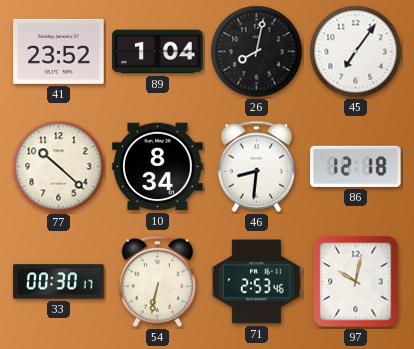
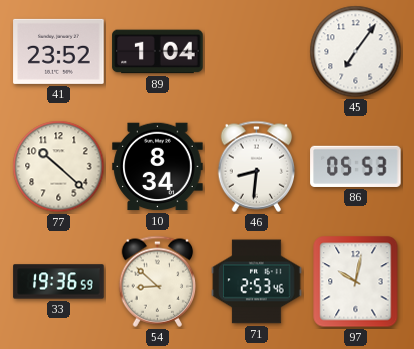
26: 8:02 -> none (257, 52)
86: 12:18 -> 05:53 (356, 166)
33: 00:30 -> 19:36 (59, 282)
54: 6:32 -> 8:52 (158, 281)
